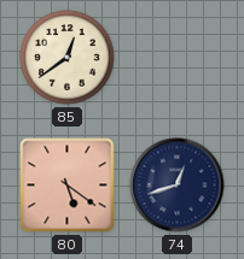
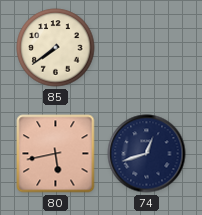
85: 12:39 -> 7:39 (56, 48)
80: 5:21 -> 5:43 (56, 154)
